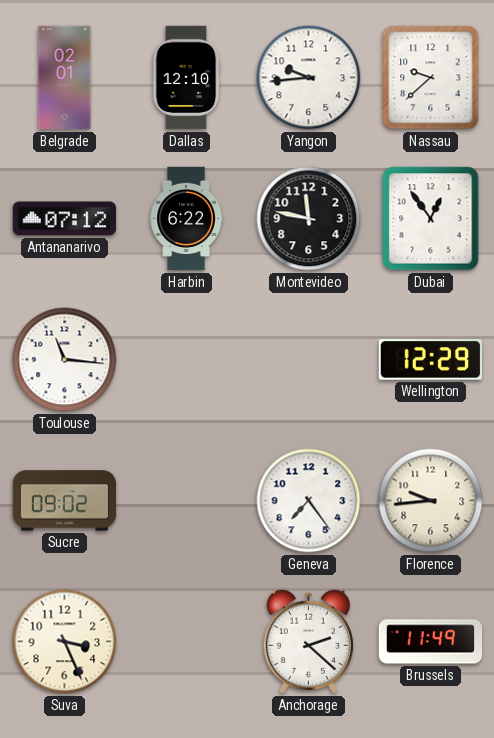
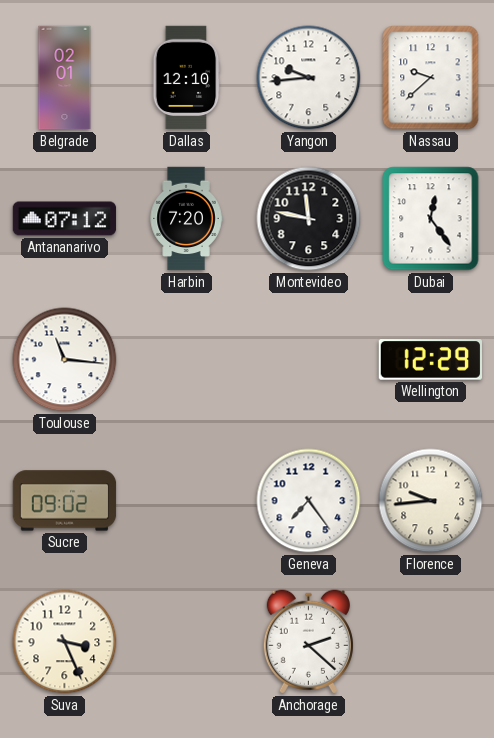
Harbin: 6:22 -> 7:20 (186, 219)
Dubai: 12:54 -> 12:24 (431, 219)
Brussels: 11:49 -> none (431, 642)
